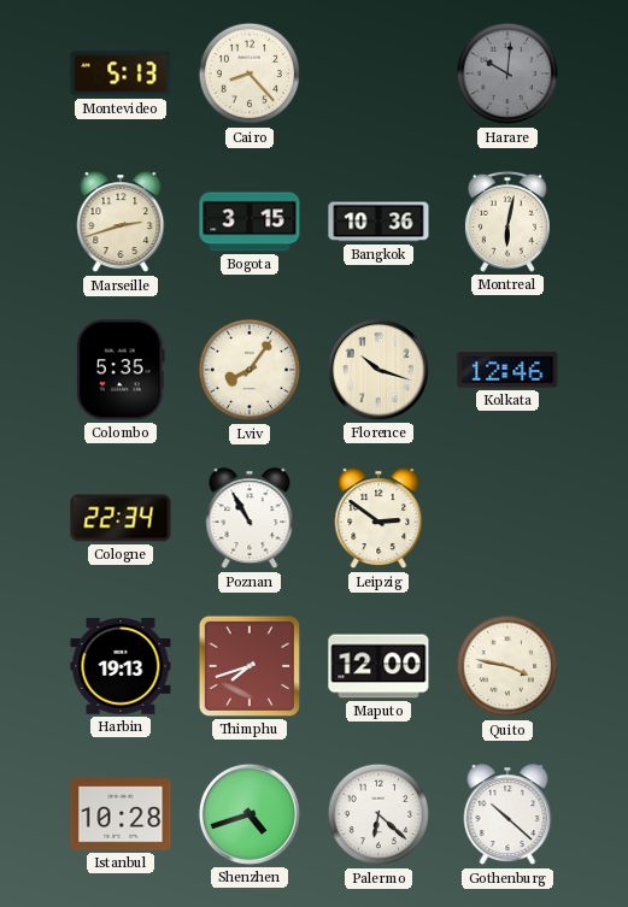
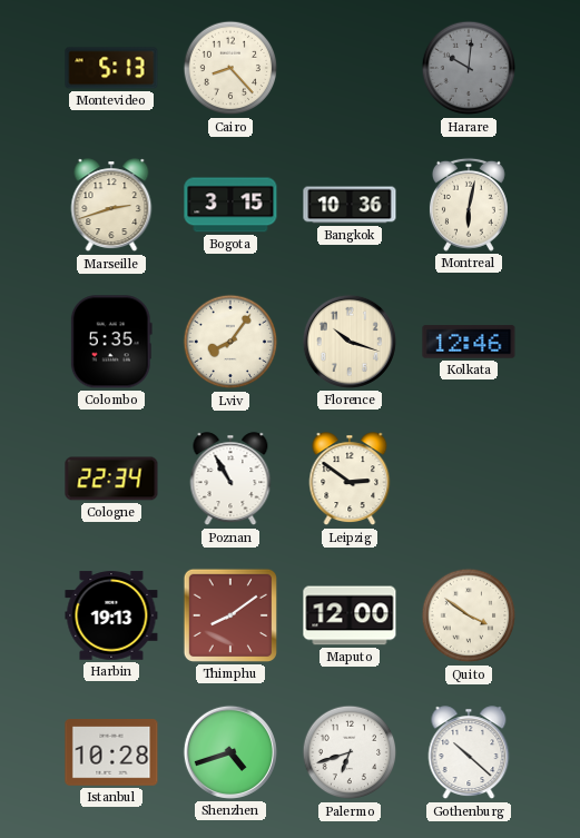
Thimphu: 7:42 -> 8:09 (230, 615)
Quito: 3:47 -> 3:51 (469, 615)
Palermo: 6:22 -> 6:42 (350, 752)
